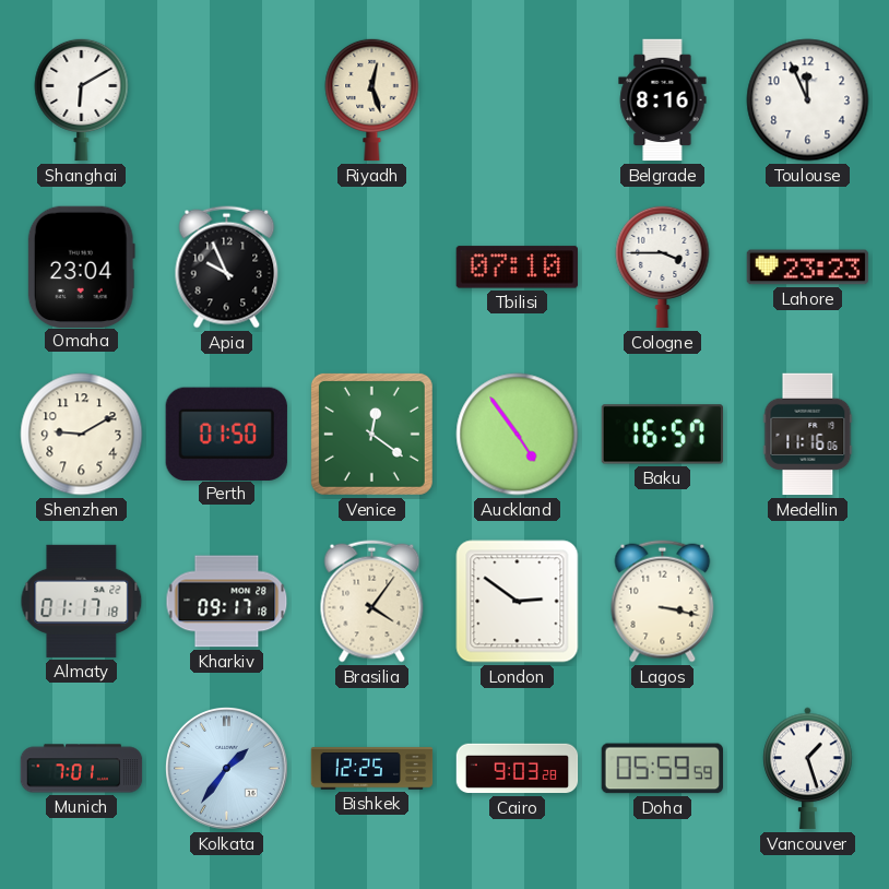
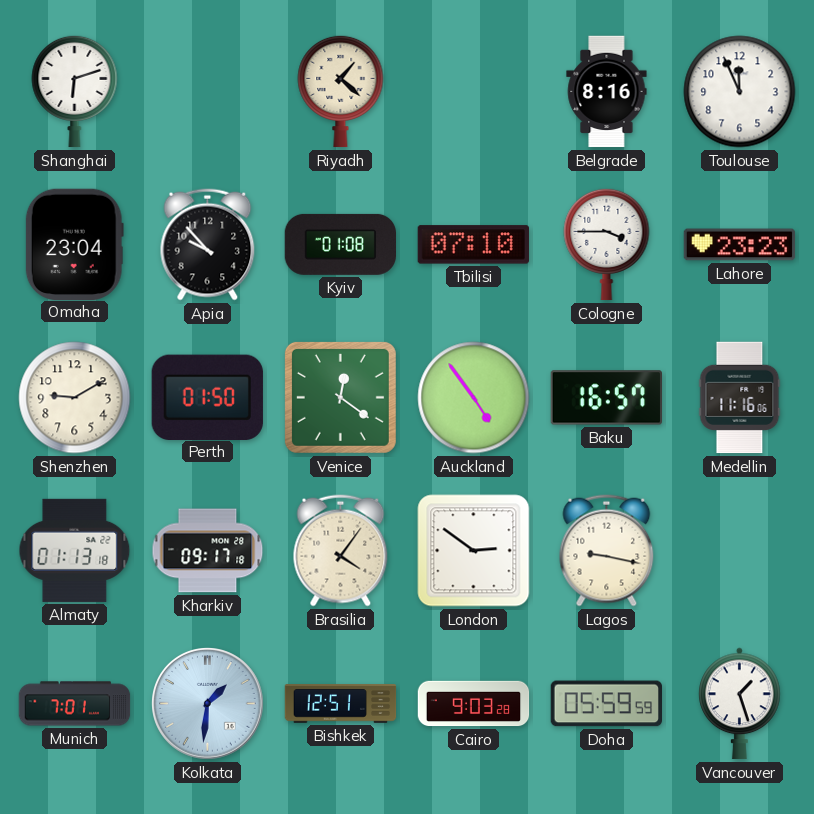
Shanghai: 6:10 -> 6:12 (75, 91)
Riyadh: 12:27 -> 1:22 (341, 91)
Apia: 9:56 -> 9:53 (208, 245)
Kyiv: none -> 01:08 (340, 244)
Almaty: 01:17 -> 01:13 (75, 550)
Lagos: 3:17 -> 9:17 (607, 551)
Kolkata: 1:36 -> 1:31 (208, 704)
Bishkek: 12:25 -> 12:51 (341, 704)
